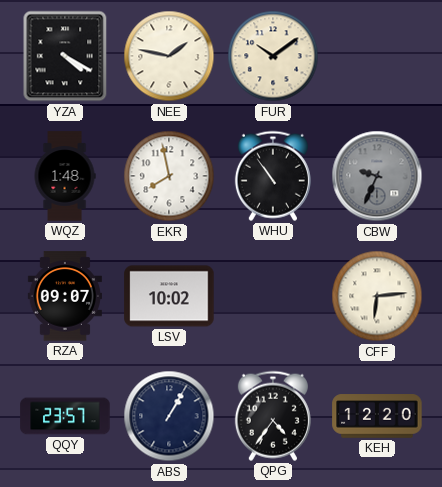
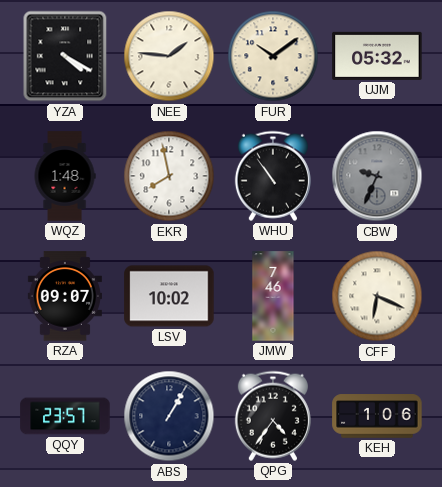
NEE: 1:47 -> 1:46 (169, 56)
UJM: none -> 05:32 (377, 56)
JMW: none -> 7:46 (273, 296)
CFF: 6:14 -> 6:19 (377, 296)
KEH: 12:20 -> 1:06 (377, 416)
